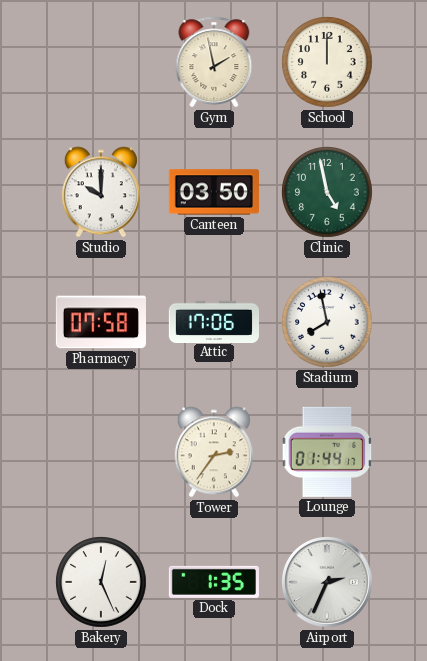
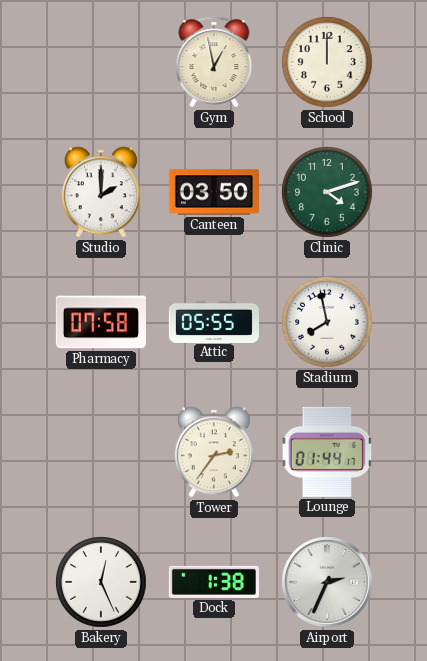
Gym: 1:58 -> 12:58 (214, 62)
Studio: 10:00 -> 2:00 (101, 192)
Clinic: 4:58 -> 4:12 (327, 192)
Attic: 17:06 -> 05:55 (213, 321)
Dock: 1:35 -> 1:38 (214, 582)
